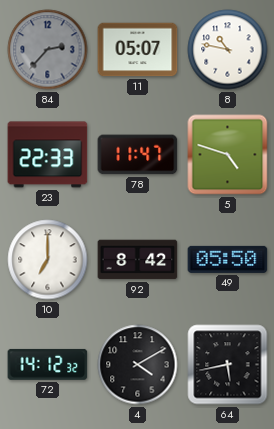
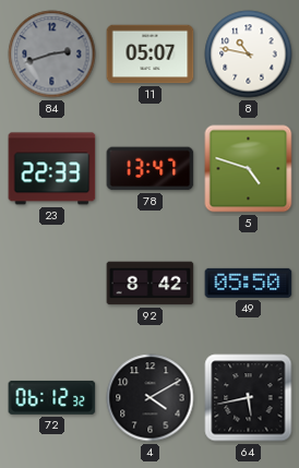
84: 2:37 -> 2:42 (52, 55)
78: 11:47 -> 13:47 (151, 169)
10: 7:00 -> none (48, 260)
72: 14:12 -> 06:12 (52, 397)
